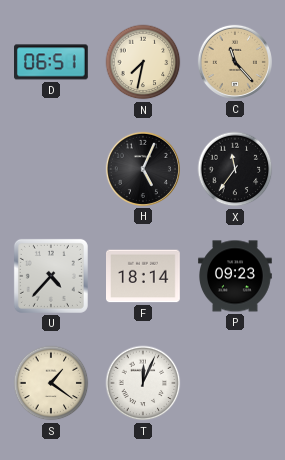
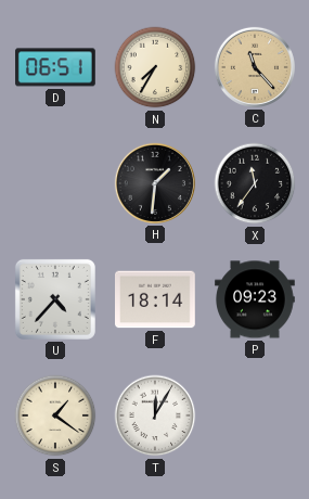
N: 7:32 -> 7:35 (155, 67)
H: 5:04 -> 1:31 (155, 183)
T: 12:04 -> 12:05 (155, 415)
